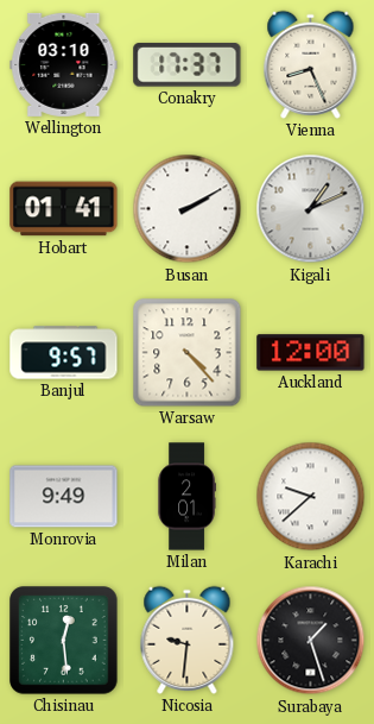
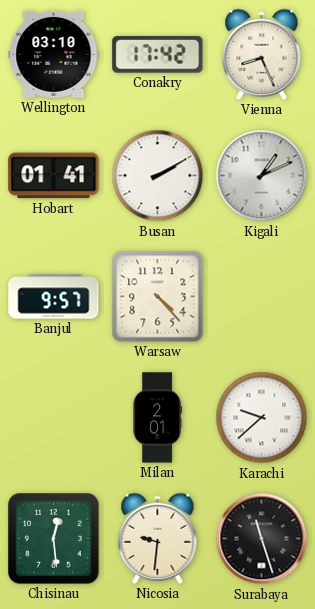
Conakry: 17:37 -> 17:42 (158, 55)
Auckland: 12:00 -> none (311, 353)
Monrovia: 9:49 -> none (64, 497)
Surabaya: 1:27 -> 11:27 (262, 539)
